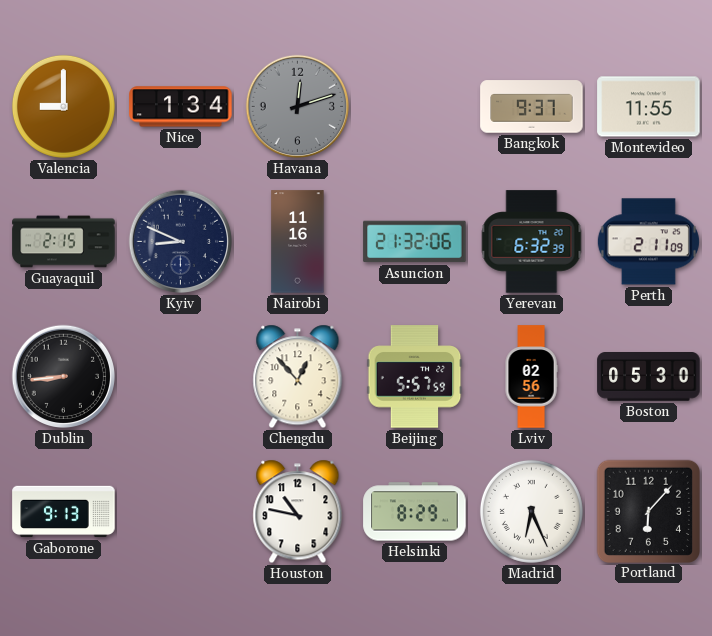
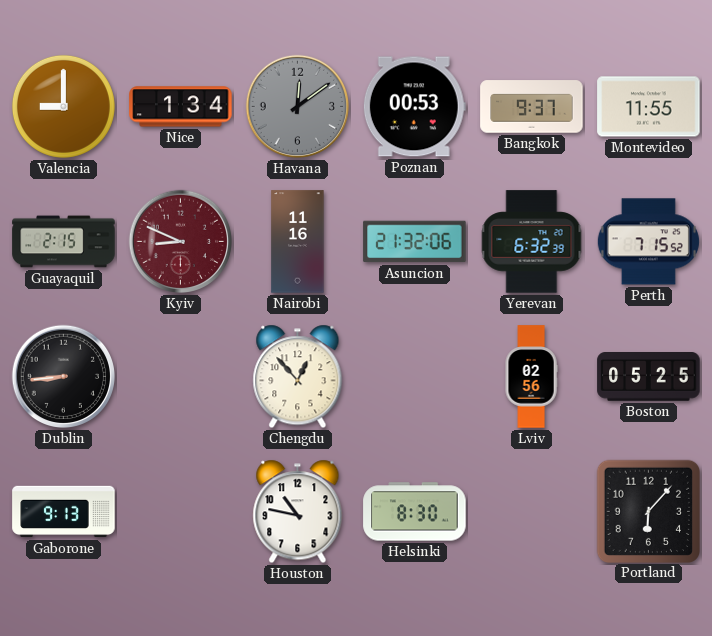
Havana: 12:12 -> 12:09 (298, 107)
Poznan: none -> 00:53 (414, 107)
Kyiv dial: navy -> burgundy (181, 242)
Perth: 2:11 -> 7:15 (648, 242)
Beijing: 5:57 -> none (415, 377)
Boston: 05:30 -> 05:25 (649, 377)
Helsinki: 8:29 -> 8:30 (415, 512)
Madrid: 6:26 -> none (531, 511)
